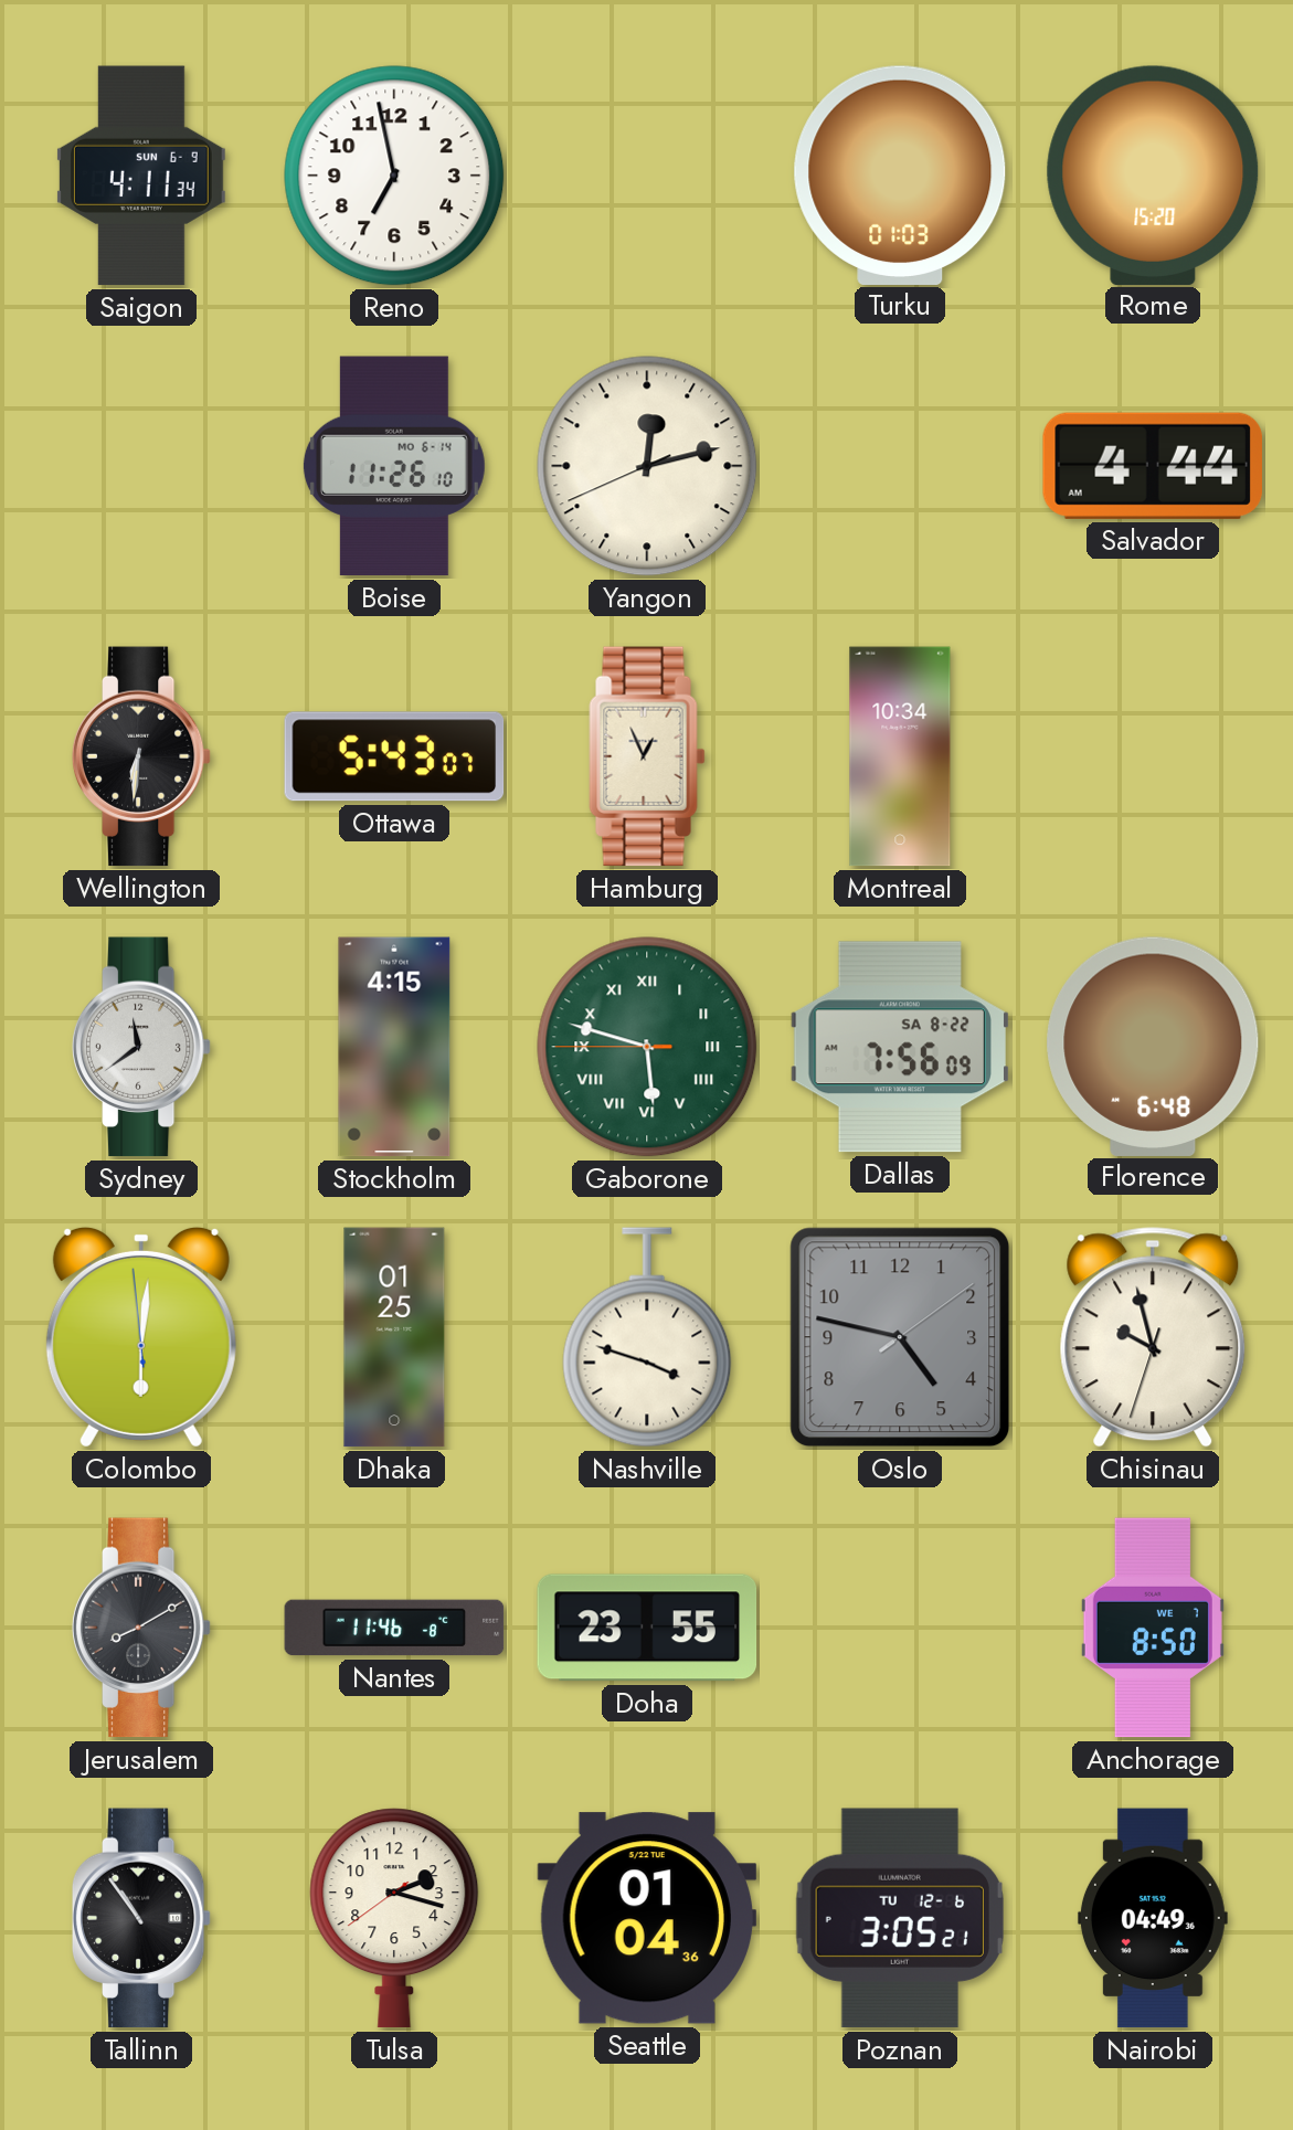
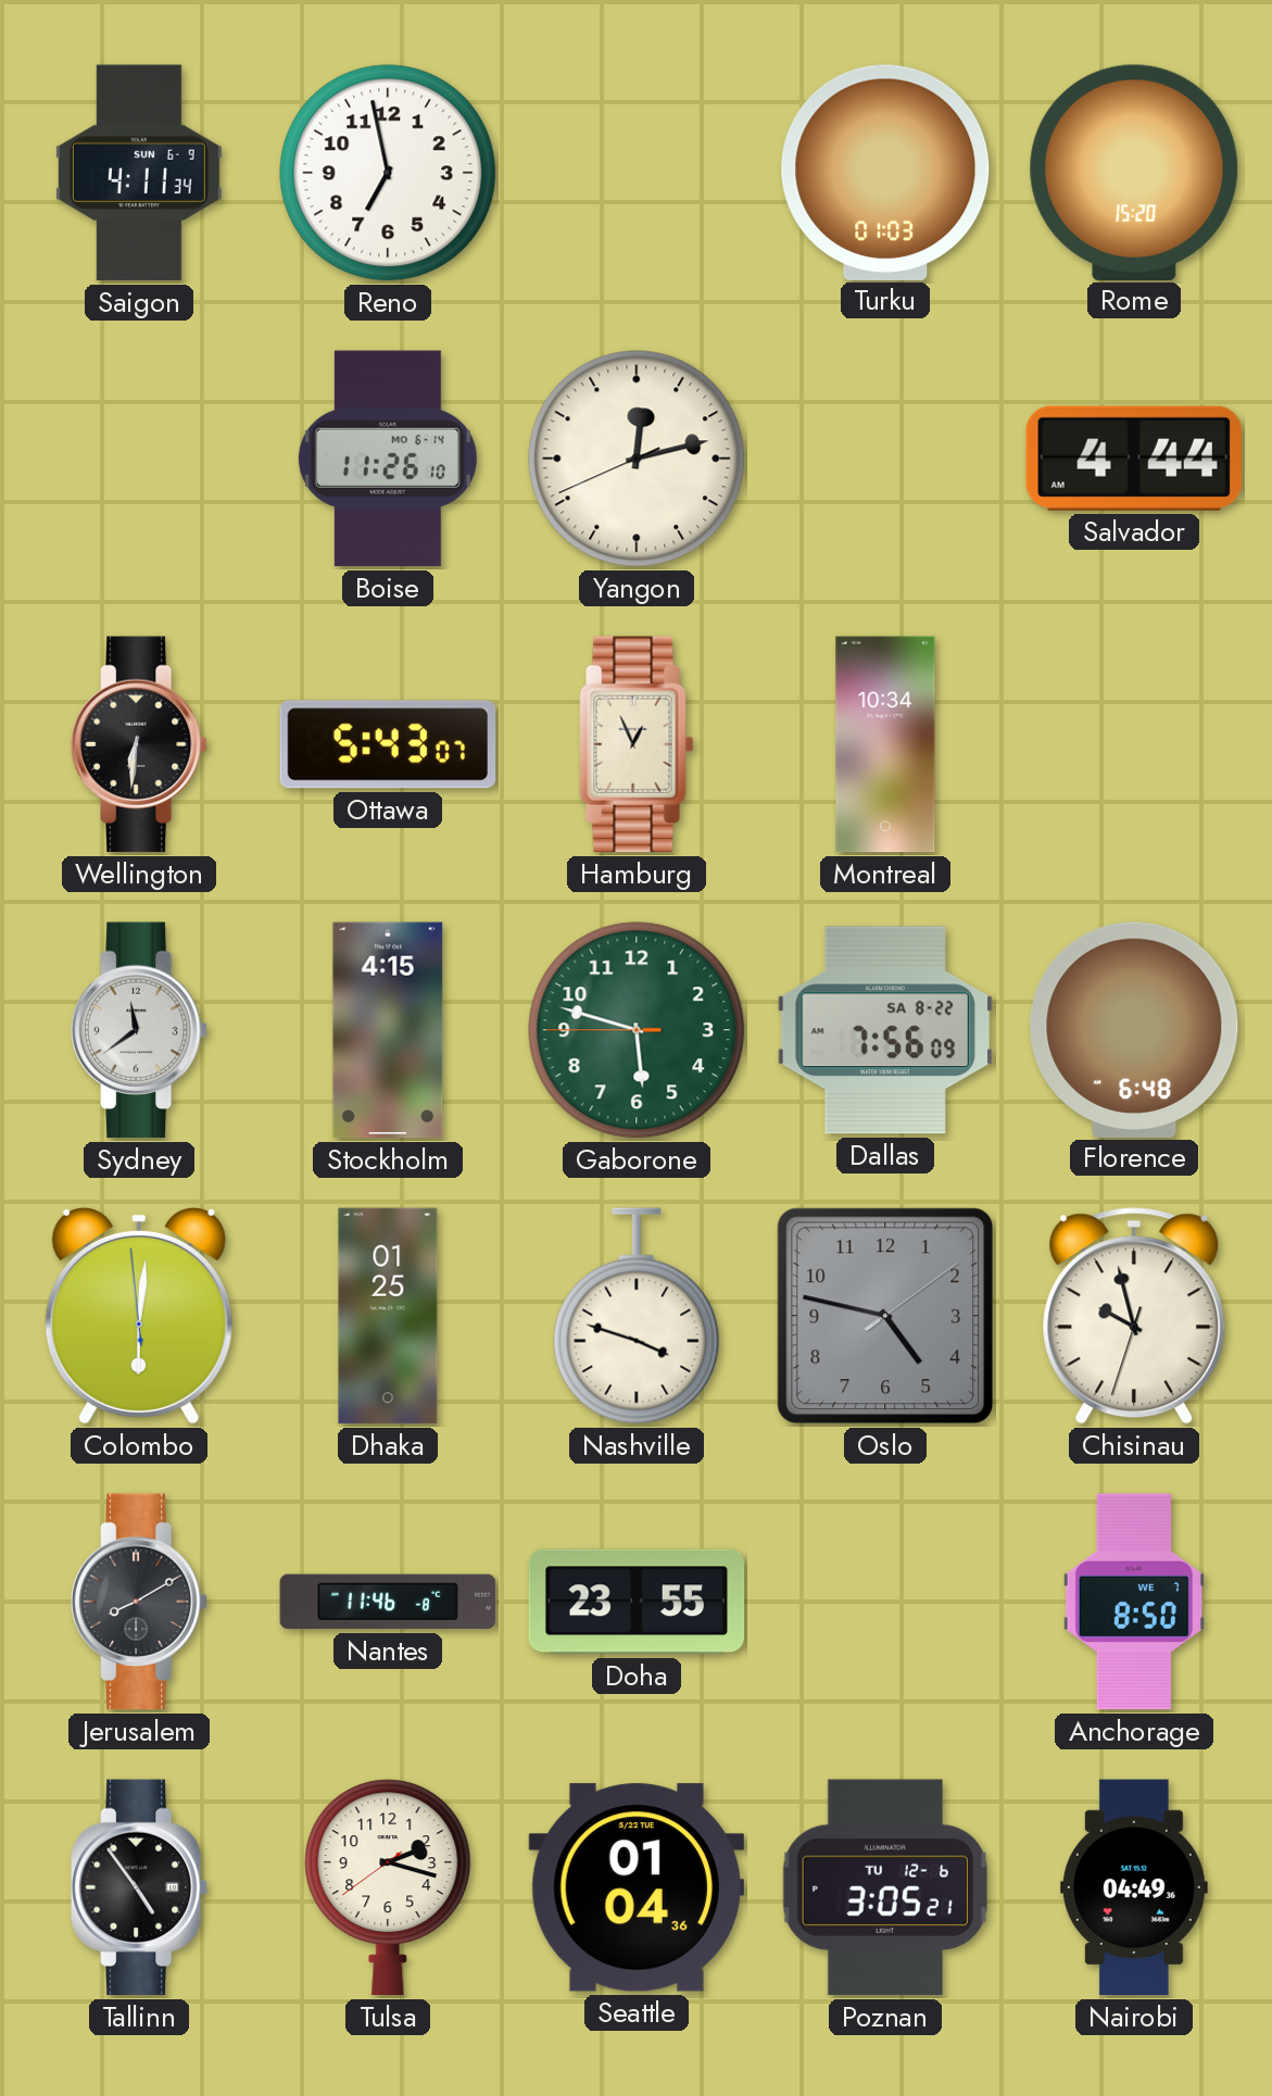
Gaborone numerals: Roman -> Arabic (637, 1030)
Tallinn: 10:54 -> 4:54 (139, 1887)
